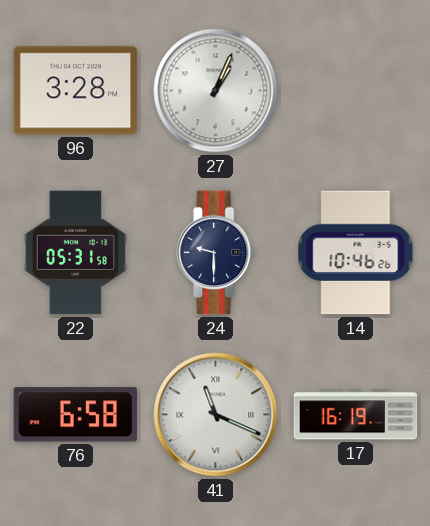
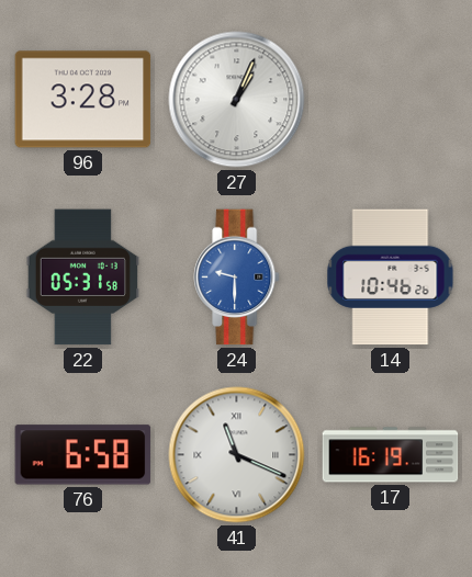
24 dial: navy -> blue (237, 278)
